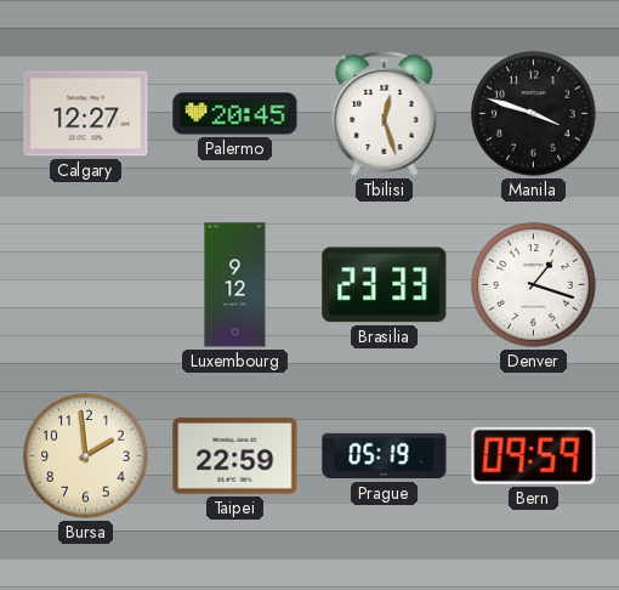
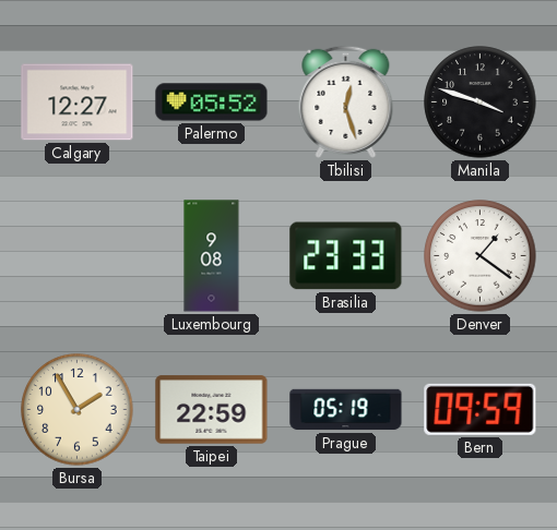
Palermo: 20:45 -> 05:52 (212, 103)
Luxembourg: 9:12 -> 9:08 (212, 256)
Denver: 1:18 -> 1:21 (481, 256)
Bursa: 1:59 -> 1:55 (78, 410)
